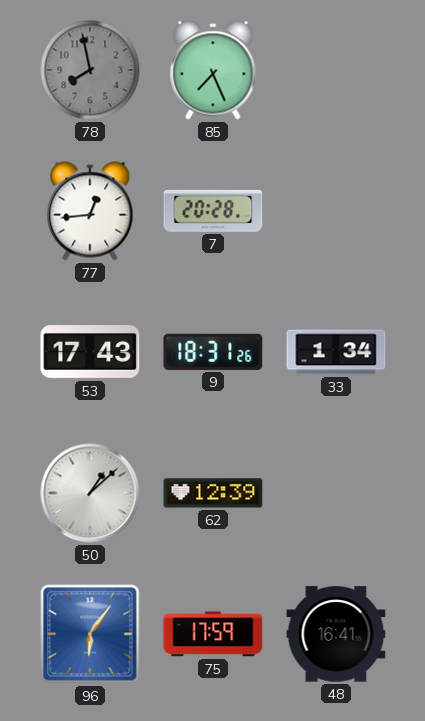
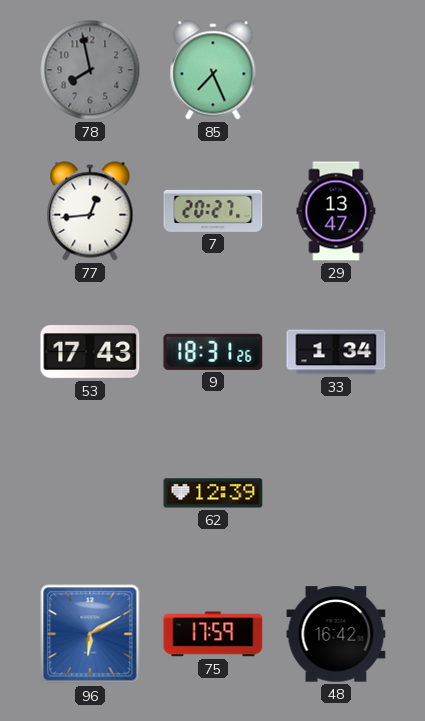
7: 20:28 -> 20:27 (213, 211)
29: none -> 13:47 (336, 211)
50: 1:08 -> none (90, 493)
96: 6:06 -> 6:10 (90, 634)
48: 16:41 -> 16:42 (336, 634)
